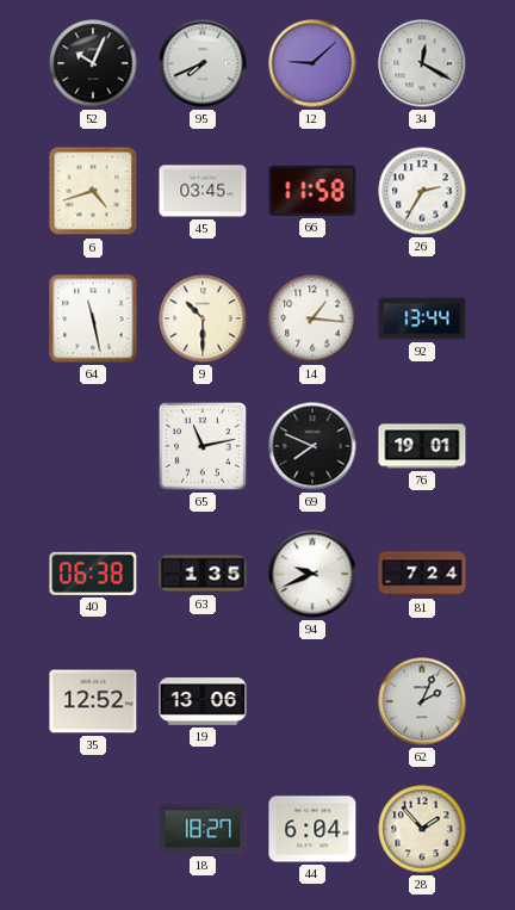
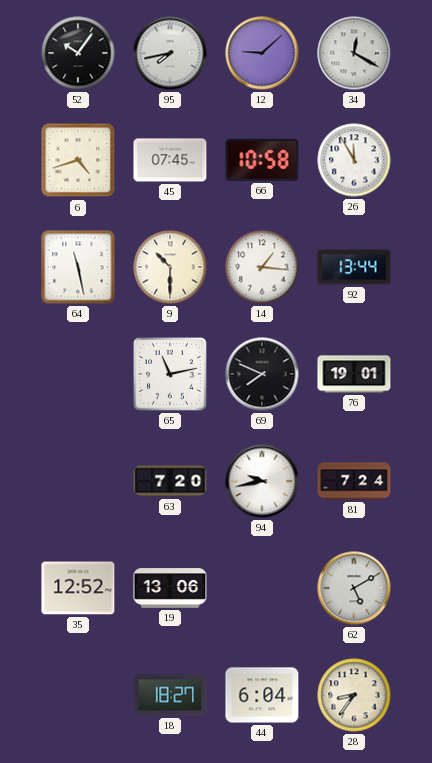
52: 10:04 -> 10:06 (78, 53)
95: 7:41 -> 7:43 (170, 53)
45: 03:45 -> 07:45 (170, 160)
66: 11:58 -> 10:58 (262, 160)
26: 2:35 -> 11:55 (354, 160)
40: 06:38 -> none (93, 574)
63: 1:35 -> 7:20 (170, 481)
94: 9:41 -> 9:43 (262, 481)
62: 2:04 -> 5:10 (354, 588)
28: 1:53 -> 8:36 (354, 695)
